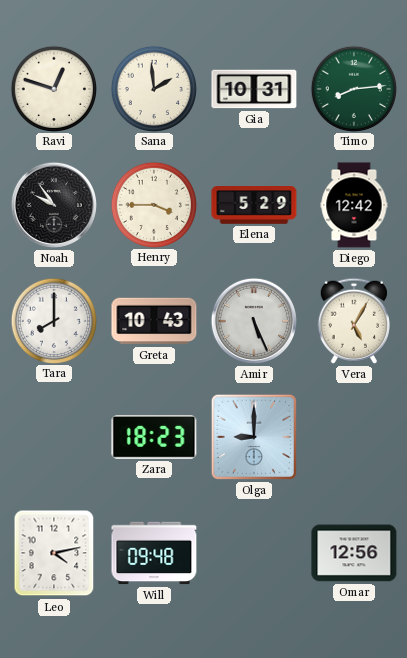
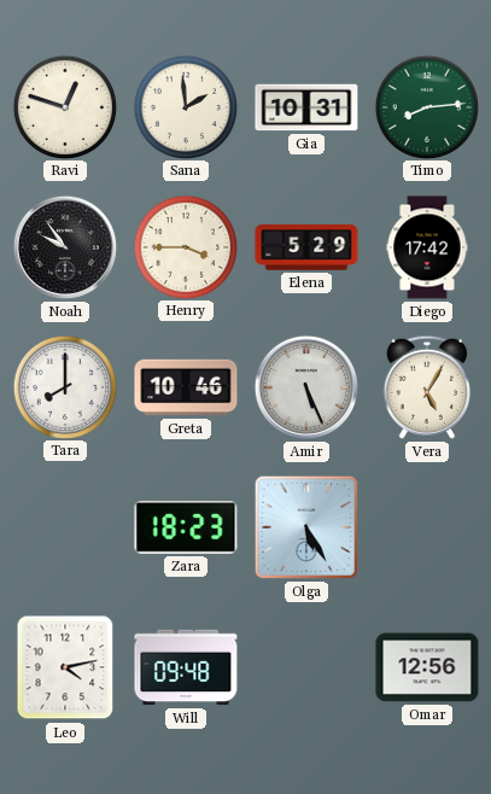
Diego: 12:42 -> 17:42 (427, 247)
Greta: 10:43 -> 10:46 (186, 387)
Olga: 9:00 -> 5:25 (306, 527)
